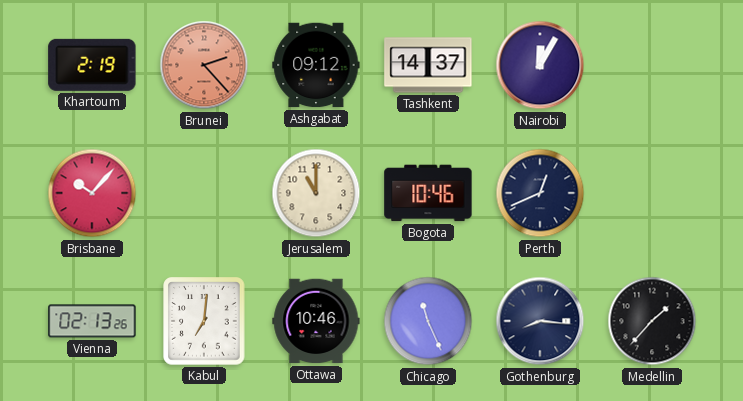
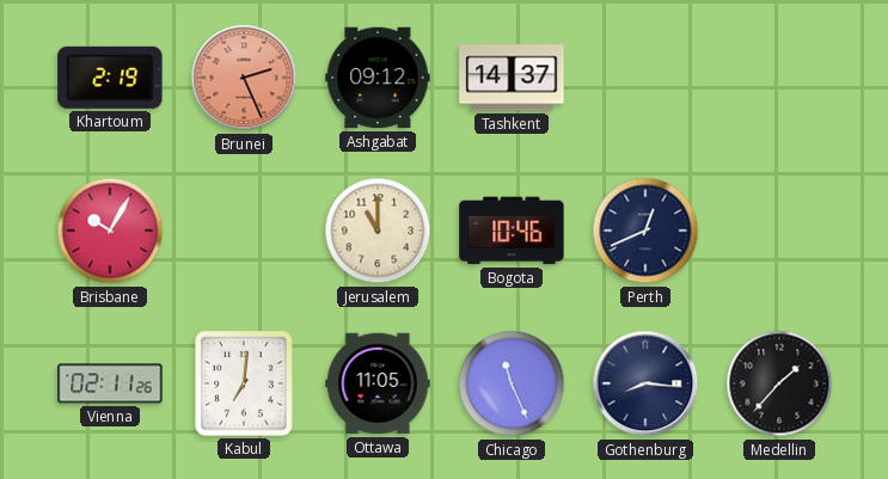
Brunei: 2:23 -> 2:26 (244, 78)
Nairobi: 12:05 -> none (540, 65)
Brisbane: 10:07 -> 10:05 (110, 231)
Vienna: 02:13 -> 02:11 (110, 383)
Ottawa: 10:46 -> 11:05 (378, 383)
